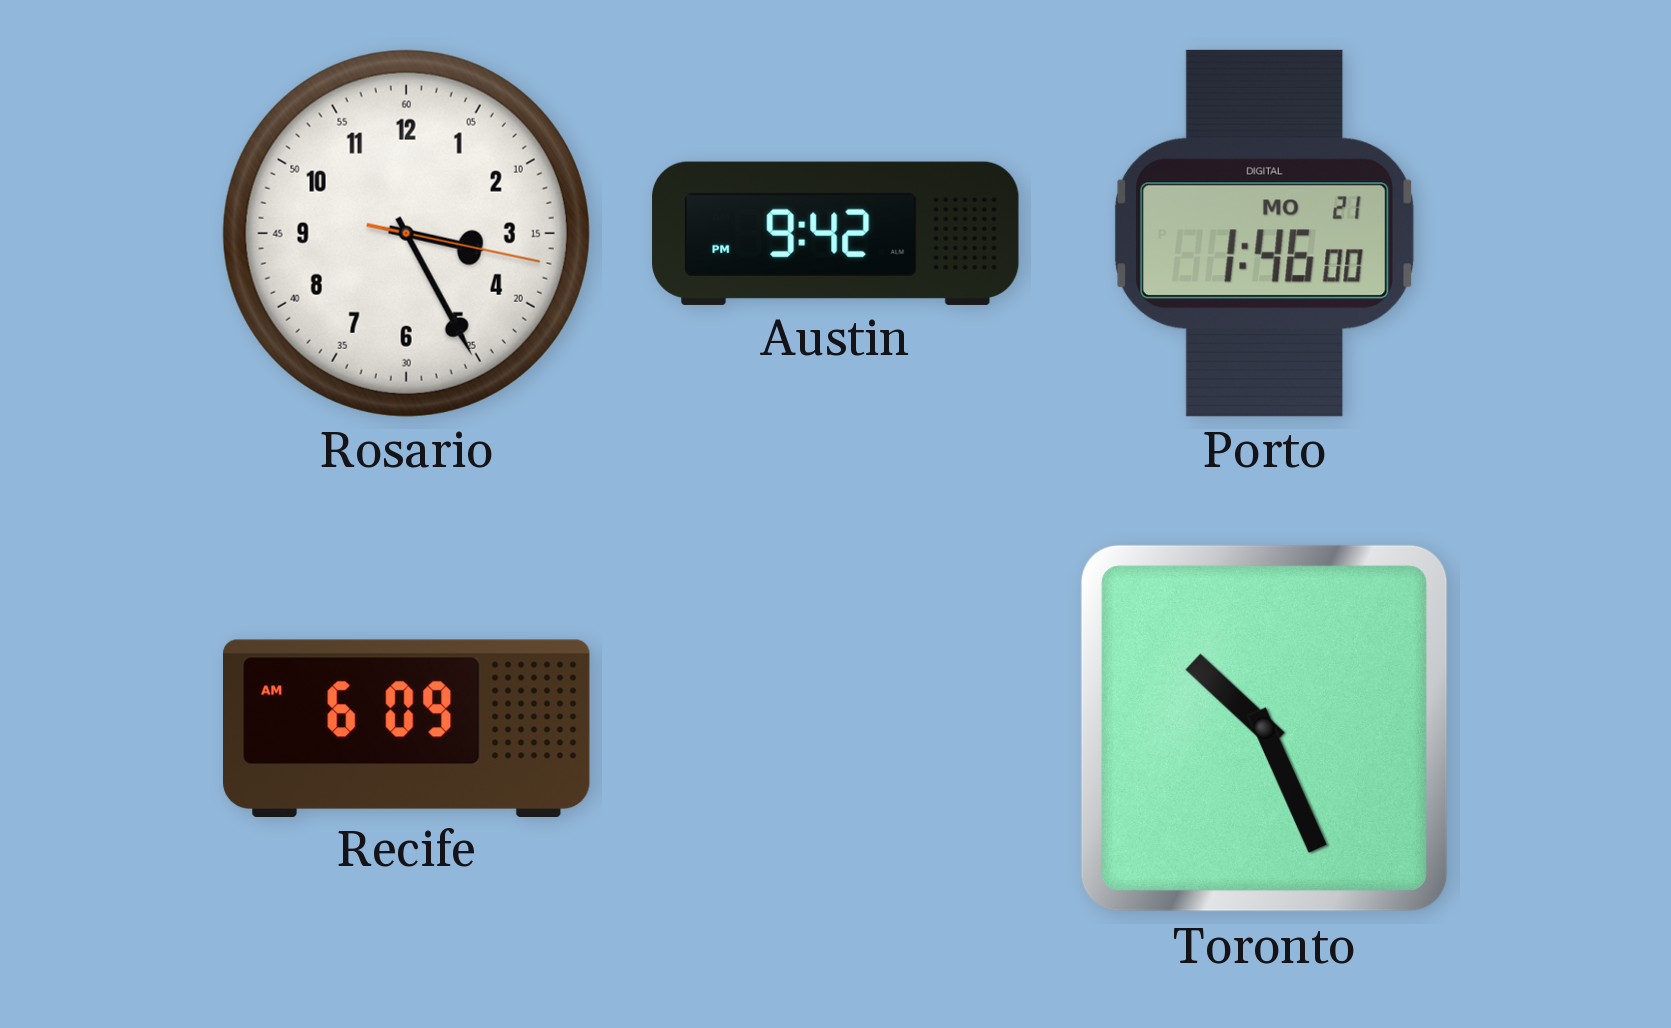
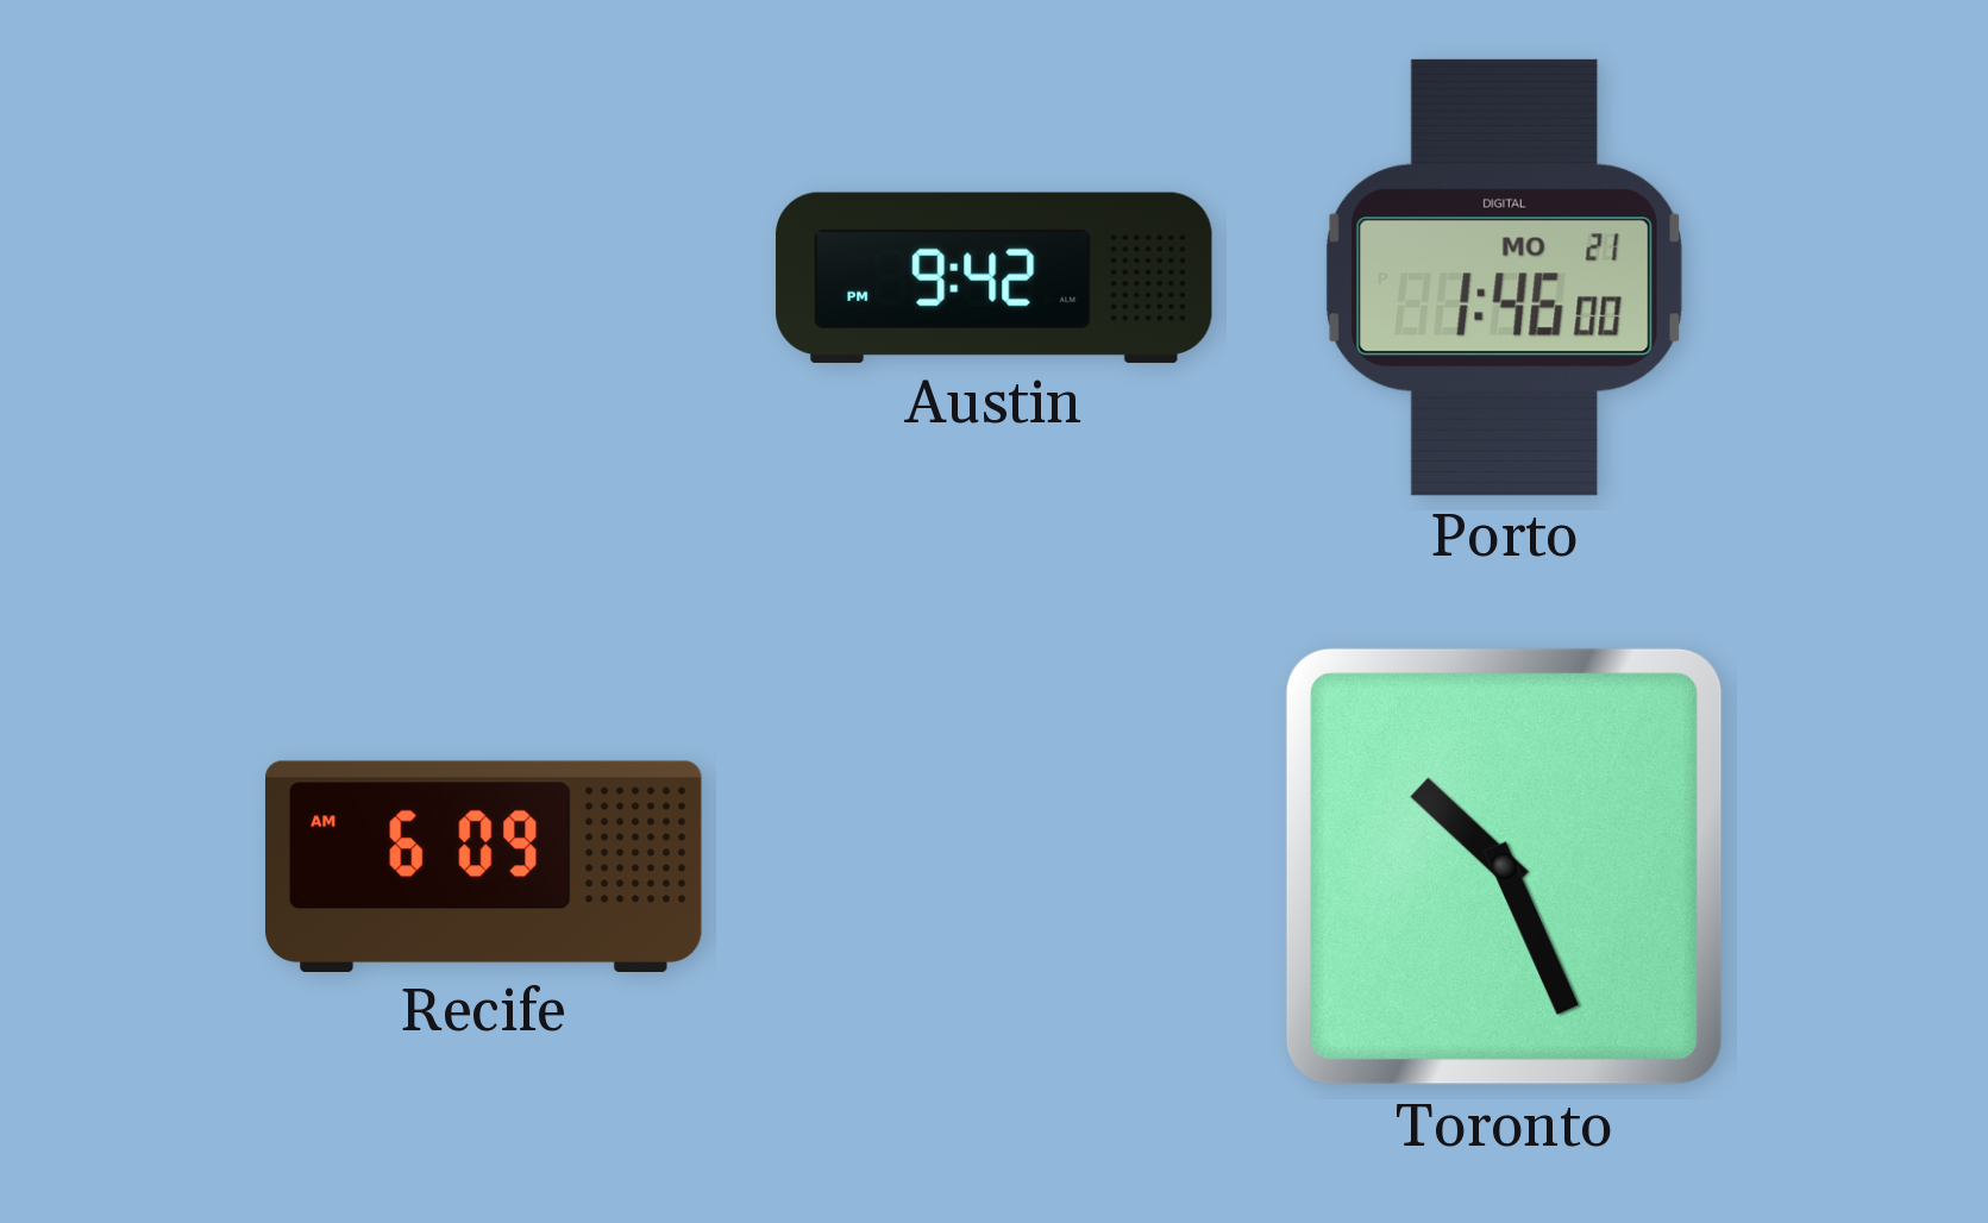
Rosario: 3:25 -> none (406, 233)
